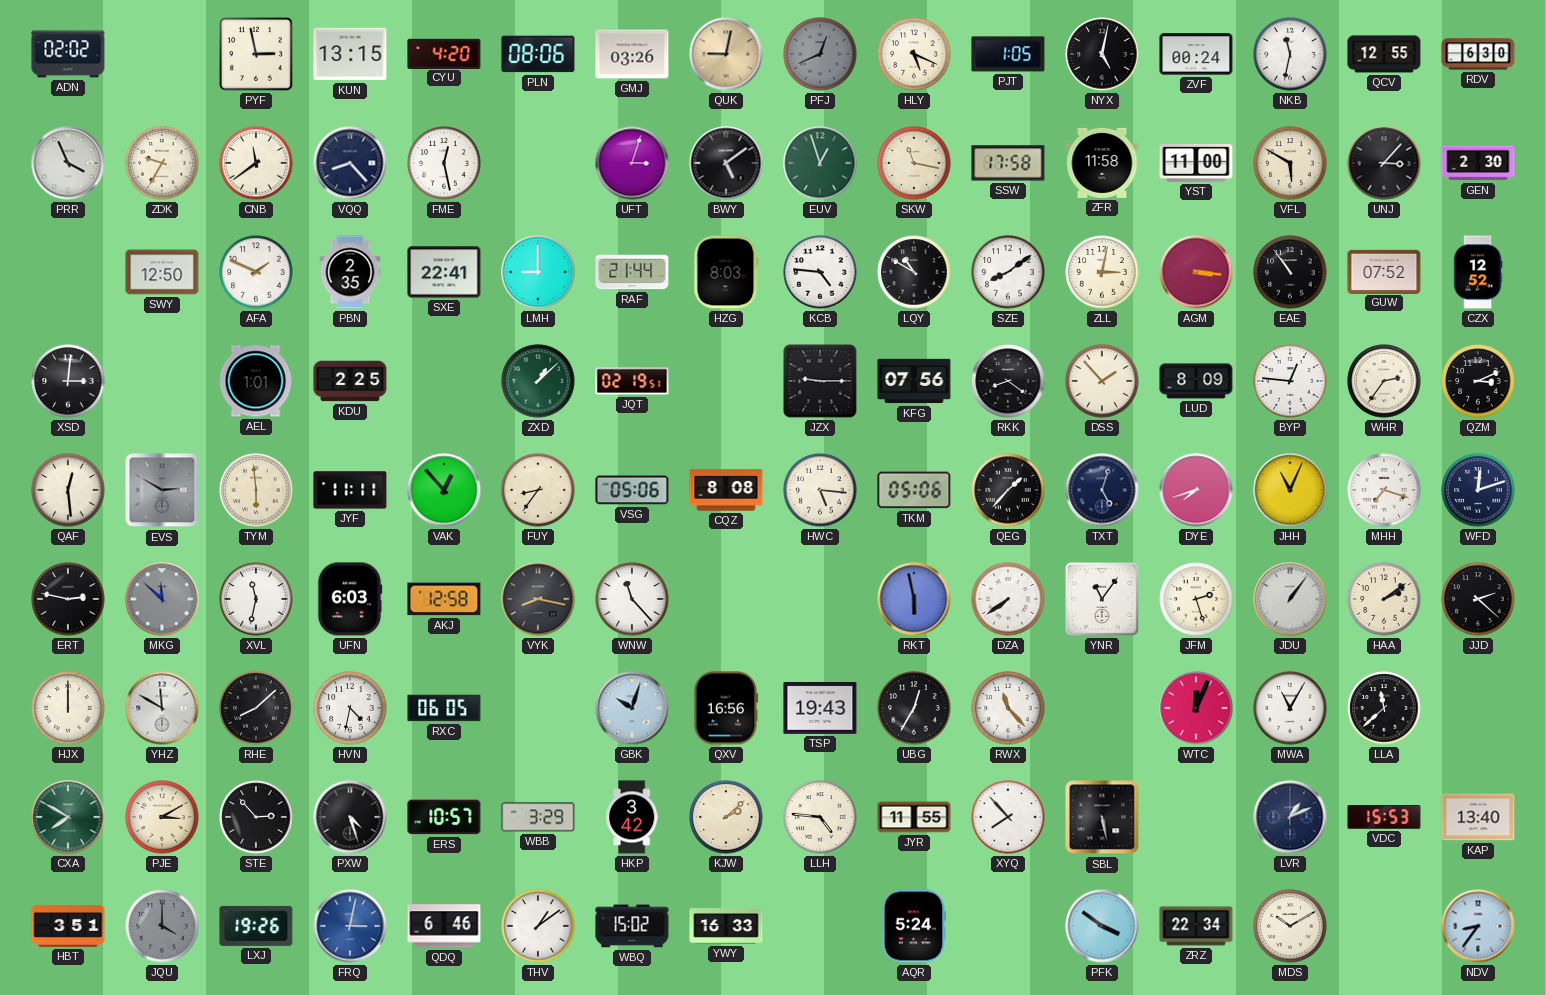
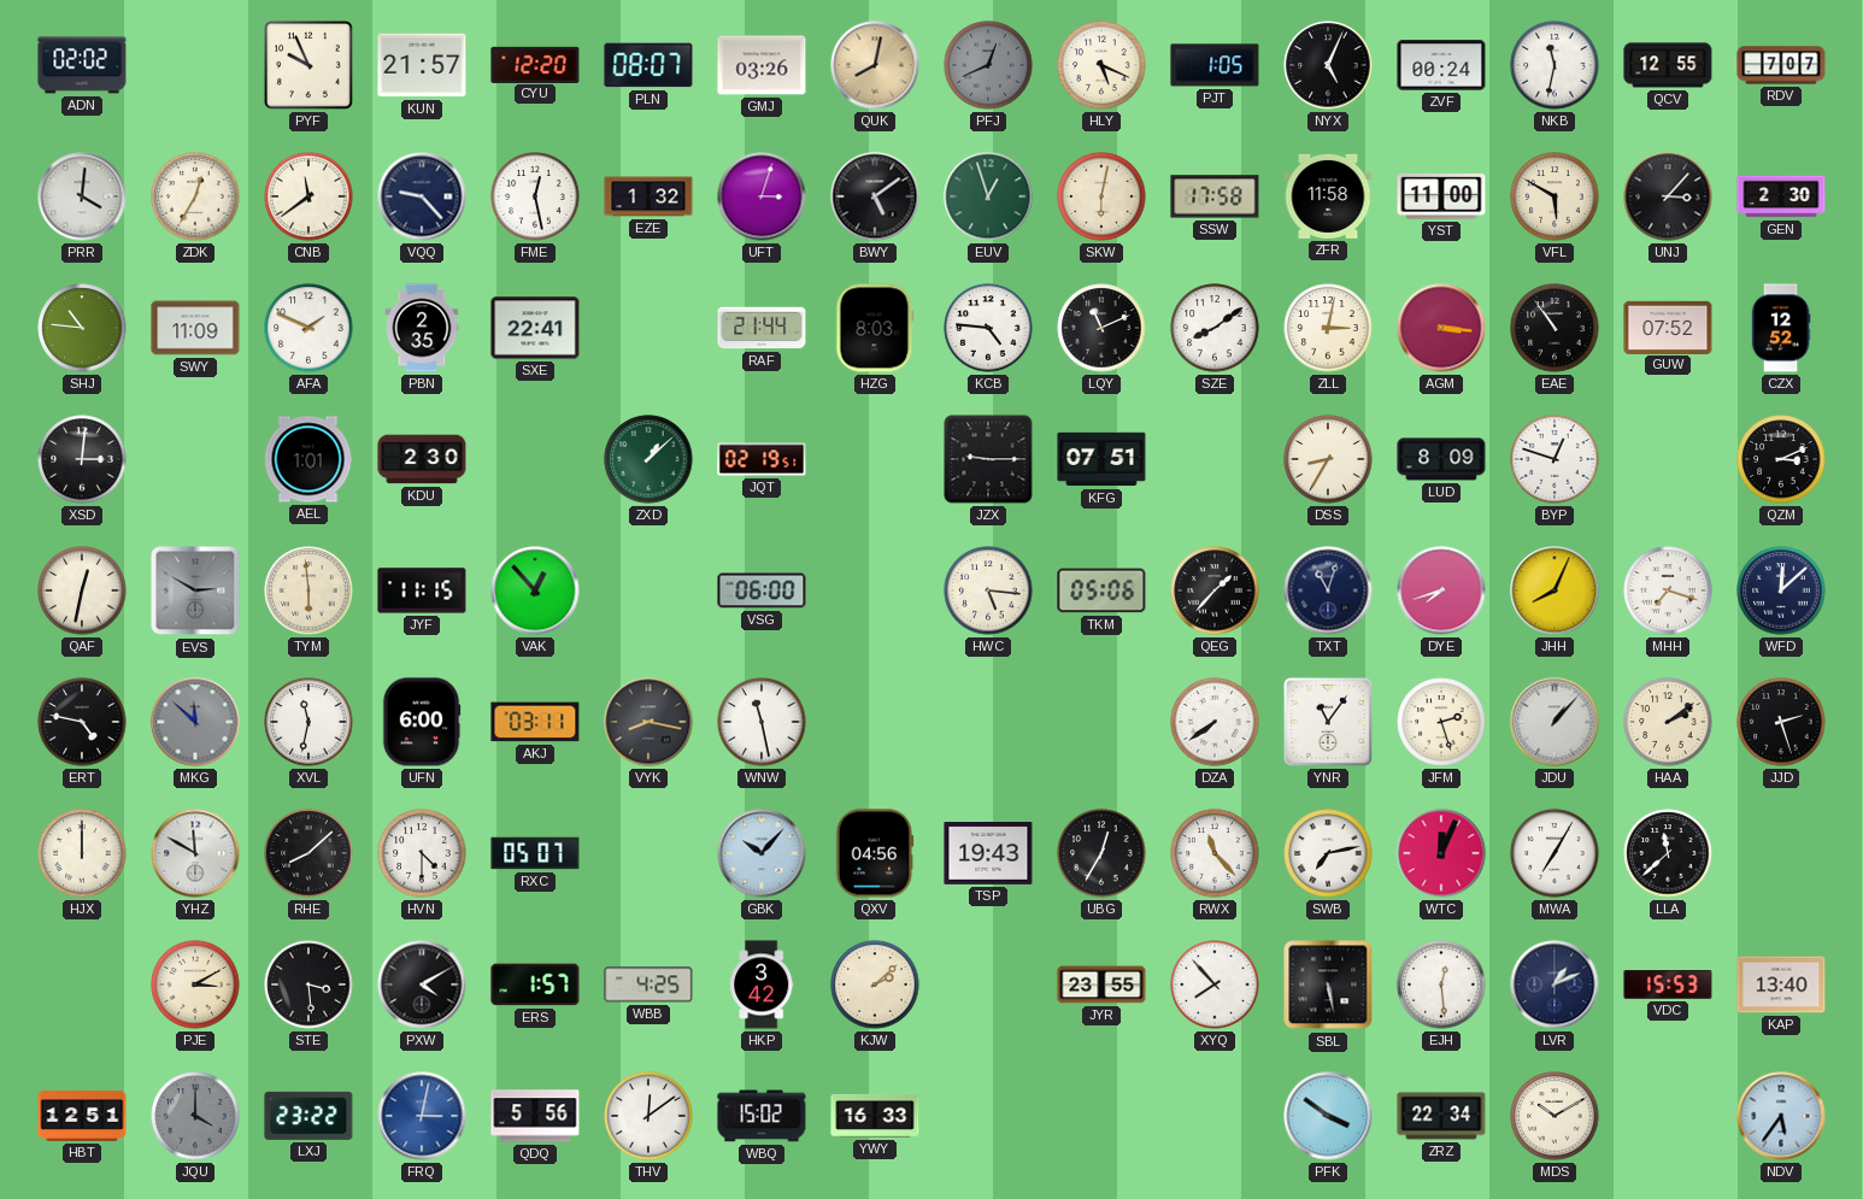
PYF: 2:58 -> 9:56 (308, 65)
KUN: 13:15 -> 21:57 (422, 65)
CYU: 4:20 -> 12:20 (535, 64)
PLN: 08:06 -> 08:07 (648, 65)
QUK: 9:02 -> 8:02 (875, 65)
NYX: 5:02 -> 5:04 (1328, 65)
RDV: 6:30 -> 7:07 (1781, 65)
PRR: 3:56 -> 4:01 (82, 196)
ZDK: 9:35 -> 12:35 (195, 196)
VQQ: 8:23 -> 9:23 (422, 196)
EZE: none -> 1:32 (648, 196)
SKW: 11:17 -> 6:02 (1101, 196)
SHJ: none -> 10:46 (82, 328)
SWY: 12:50 -> 11:09 (195, 328)
LMH: 9:00 -> none (538, 272)
LQY: 10:50 -> 11:11 (1101, 328)
KDU: 2:25 -> 2:30 (422, 459)
KFG: 07:56 -> 07:51 (1101, 459)
RKK: 8:21 -> none (1008, 381)
DSS: 1:53 -> 8:35 (1328, 459)
BYP: 12:46 -> 12:48 (1555, 459)
WHR: 2:36 -> none (1384, 381)
QAF: 12:29 -> 12:32 (82, 590)
JYF: 11:11 -> 11:15 (422, 590)
FUY: 8:36 -> none (538, 490)
VSG: 05:06 -> 06:00 (762, 590)
CQZ: 8:08 -> none (726, 490)
TXT: 5:03 -> 11:03 (1328, 590)
JHH: 11:04 -> 8:04 (1555, 590)
WFD: 12:12 -> 12:08 (1781, 590)
ERT: 2:47 -> 4:47 (82, 722)
UFN: 6:03 -> 6:00 (422, 722)
AKJ: 12:58 -> 03:11 (535, 722)
WNW: 11:23 -> 11:28 (762, 722)
RKT: 5:58 -> none (914, 599)
JDU: 1:06 -> 1:07 (1555, 722)
JJD: 2:22 -> 2:27 (1781, 722)
HVN: 4:32 -> 4:30 (422, 853)
RXC: 06:05 -> 05:07 (535, 853)
GBK: 10:03 -> 10:07 (762, 853)
QXV: 16:56 -> 04:56 (875, 853)
SWB: none -> 7:13 (1328, 853)
MWA: 11:05 -> 7:05 (1555, 853)
CXA: 7:50 -> none (68, 817)
STE: 2:53 -> 3:29 (308, 985)
PXW: 4:27 -> 4:10 (422, 985)
ERS: 10:57 -> 1:57 (535, 985)
WBB: 3:29 -> 4:25 (648, 985)
LLH: 4:46 -> none (820, 817)
JYR: 11:55 -> 23:55 (1101, 985)
EJH: none -> 12:29 (1441, 985)
HBT: 3:51 -> 12:51 (82, 1116)
LXJ: 19:26 -> 23:22 (308, 1116)
QDQ: 6:46 -> 5:56 (535, 1116)
THV: 1:09 -> 12:09 (648, 1116)
AQR: 5:24 -> none (914, 926)
NDV: 8:36 -> 5:36 (1781, 1116)
